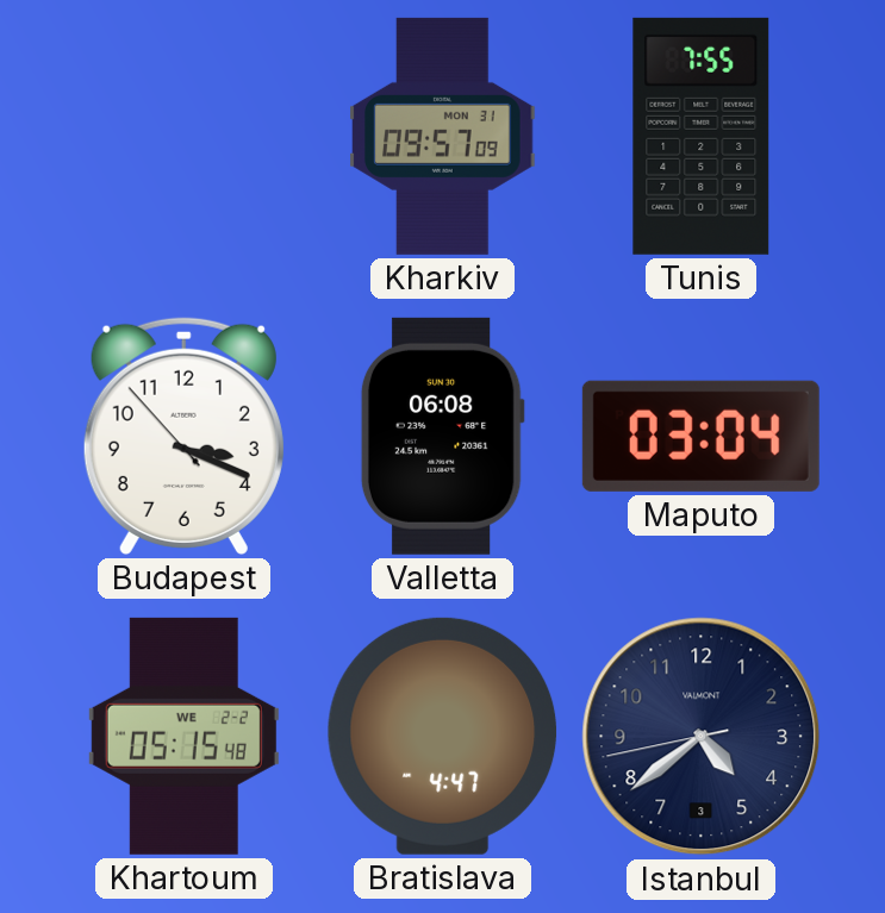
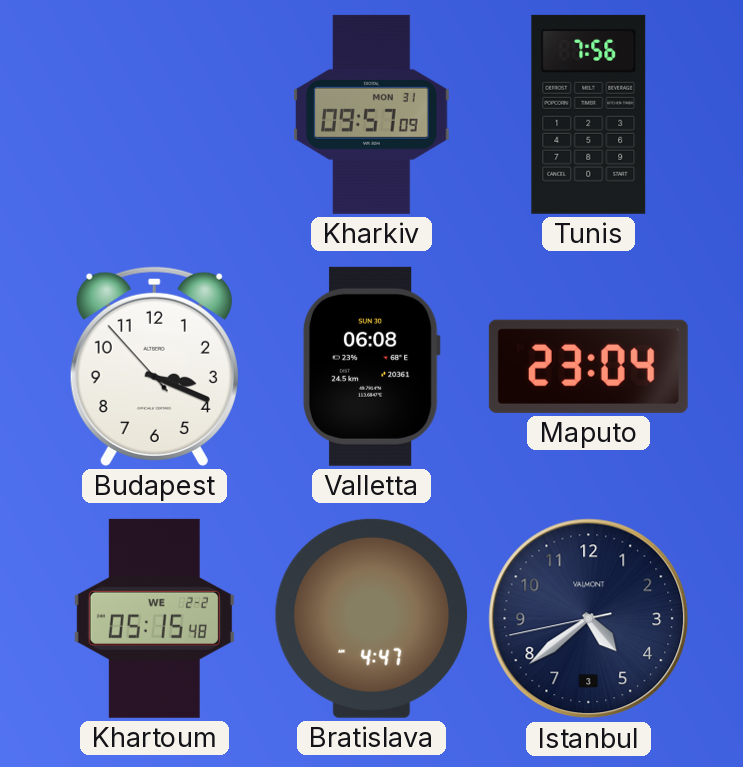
Tunis: 7:55 -> 7:56 (589, 114)
Maputo: 03:04 -> 23:04 (588, 366)
